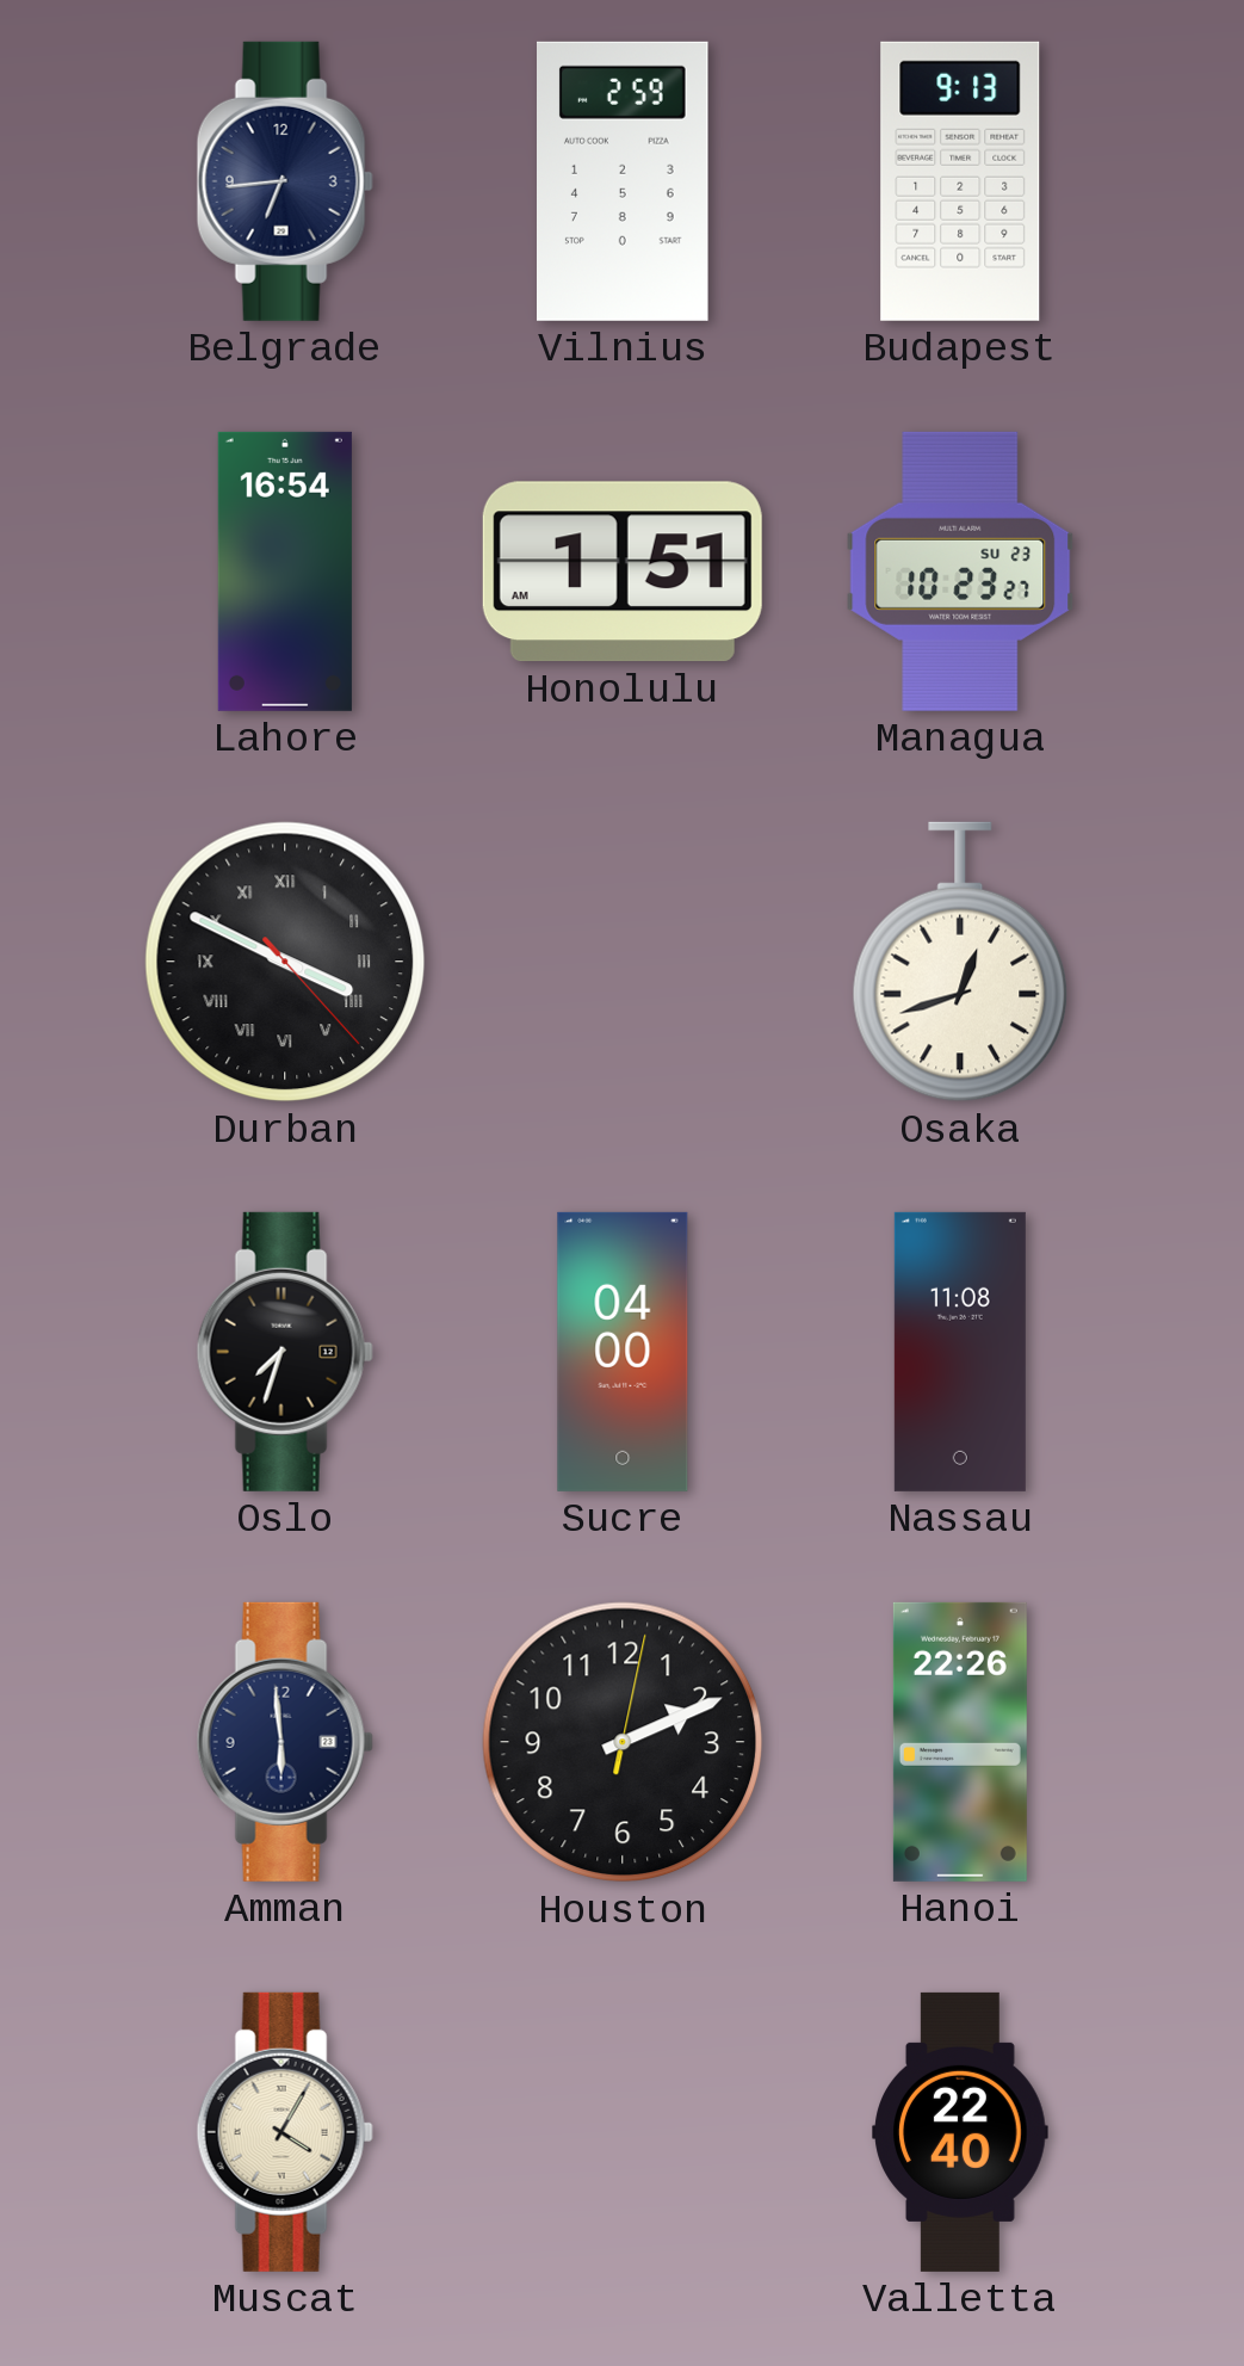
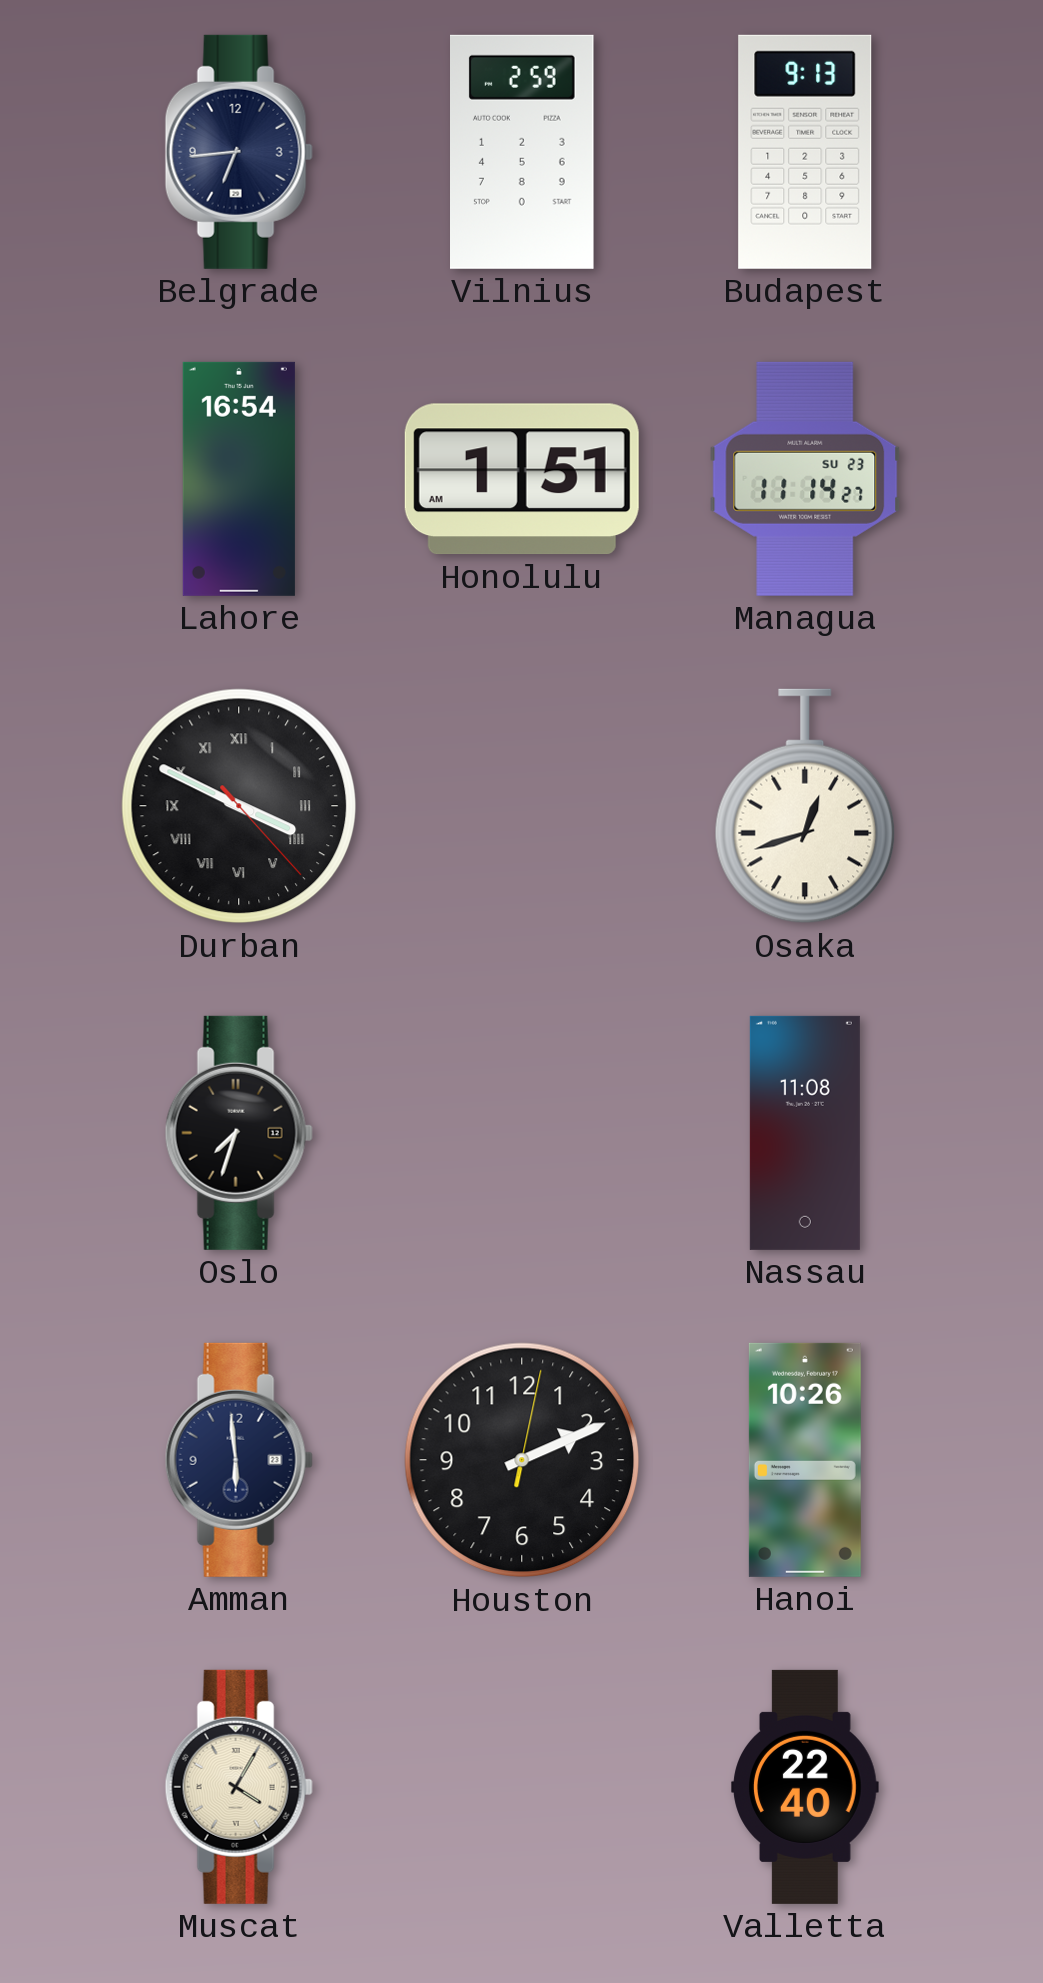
Managua: 10:23 -> 11:14 (805, 479)
Sucre: 04:00 -> none (623, 1352)
Hanoi: 22:26 -> 10:26 (805, 1460)
